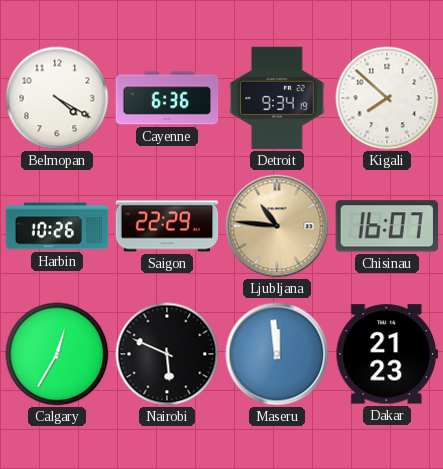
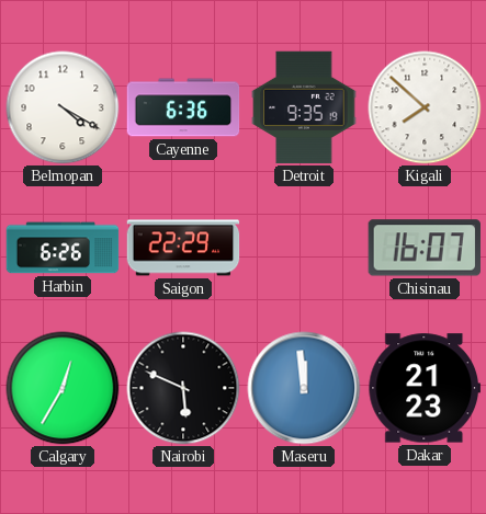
Detroit: 9:34 -> 9:35 (304, 107)
Harbin: 10:26 -> 6:26 (63, 248)
Ljubljana: 10:46 -> none (277, 226)
